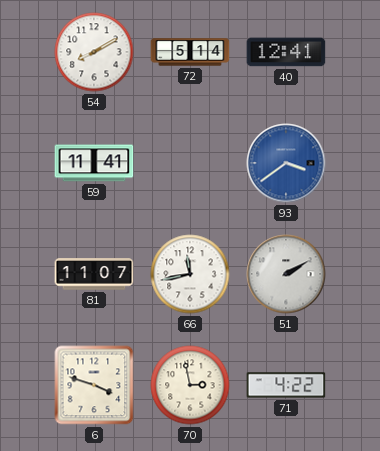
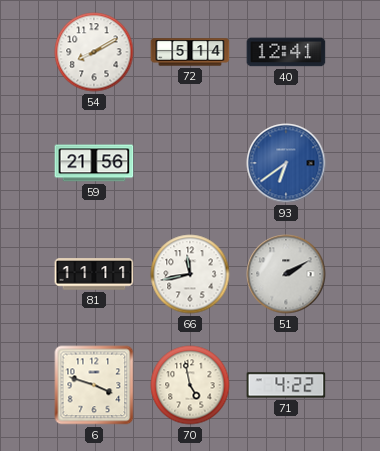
59: 11:41 -> 21:56 (94, 163)
93: 3:39 -> 6:39 (286, 163)
81: 11:07 -> 11:11 (94, 274)
70: 2:58 -> 4:58 (190, 385)
